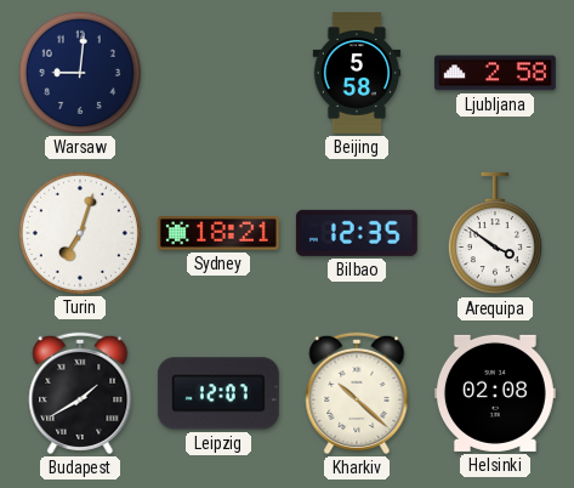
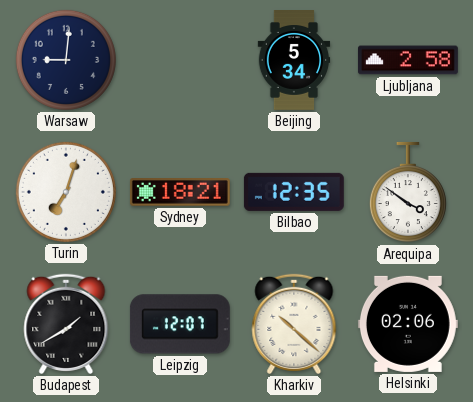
Beijing: 5:58 -> 5:34 (294, 61)
Helsinki: 02:08 -> 02:06 (408, 324)
